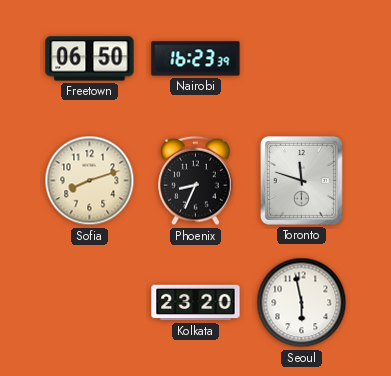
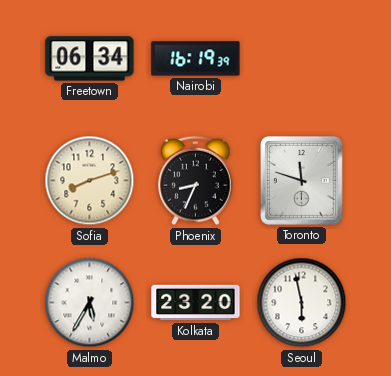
Freetown: 06:50 -> 06:34 (90, 59)
Nairobi: 16:23 -> 16:19 (196, 59)
Malmo: none -> 5:35 (90, 303)
